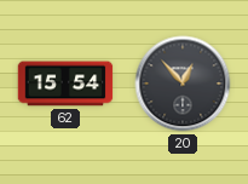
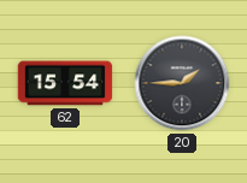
20: 12:53 -> 1:45 (182, 83)
